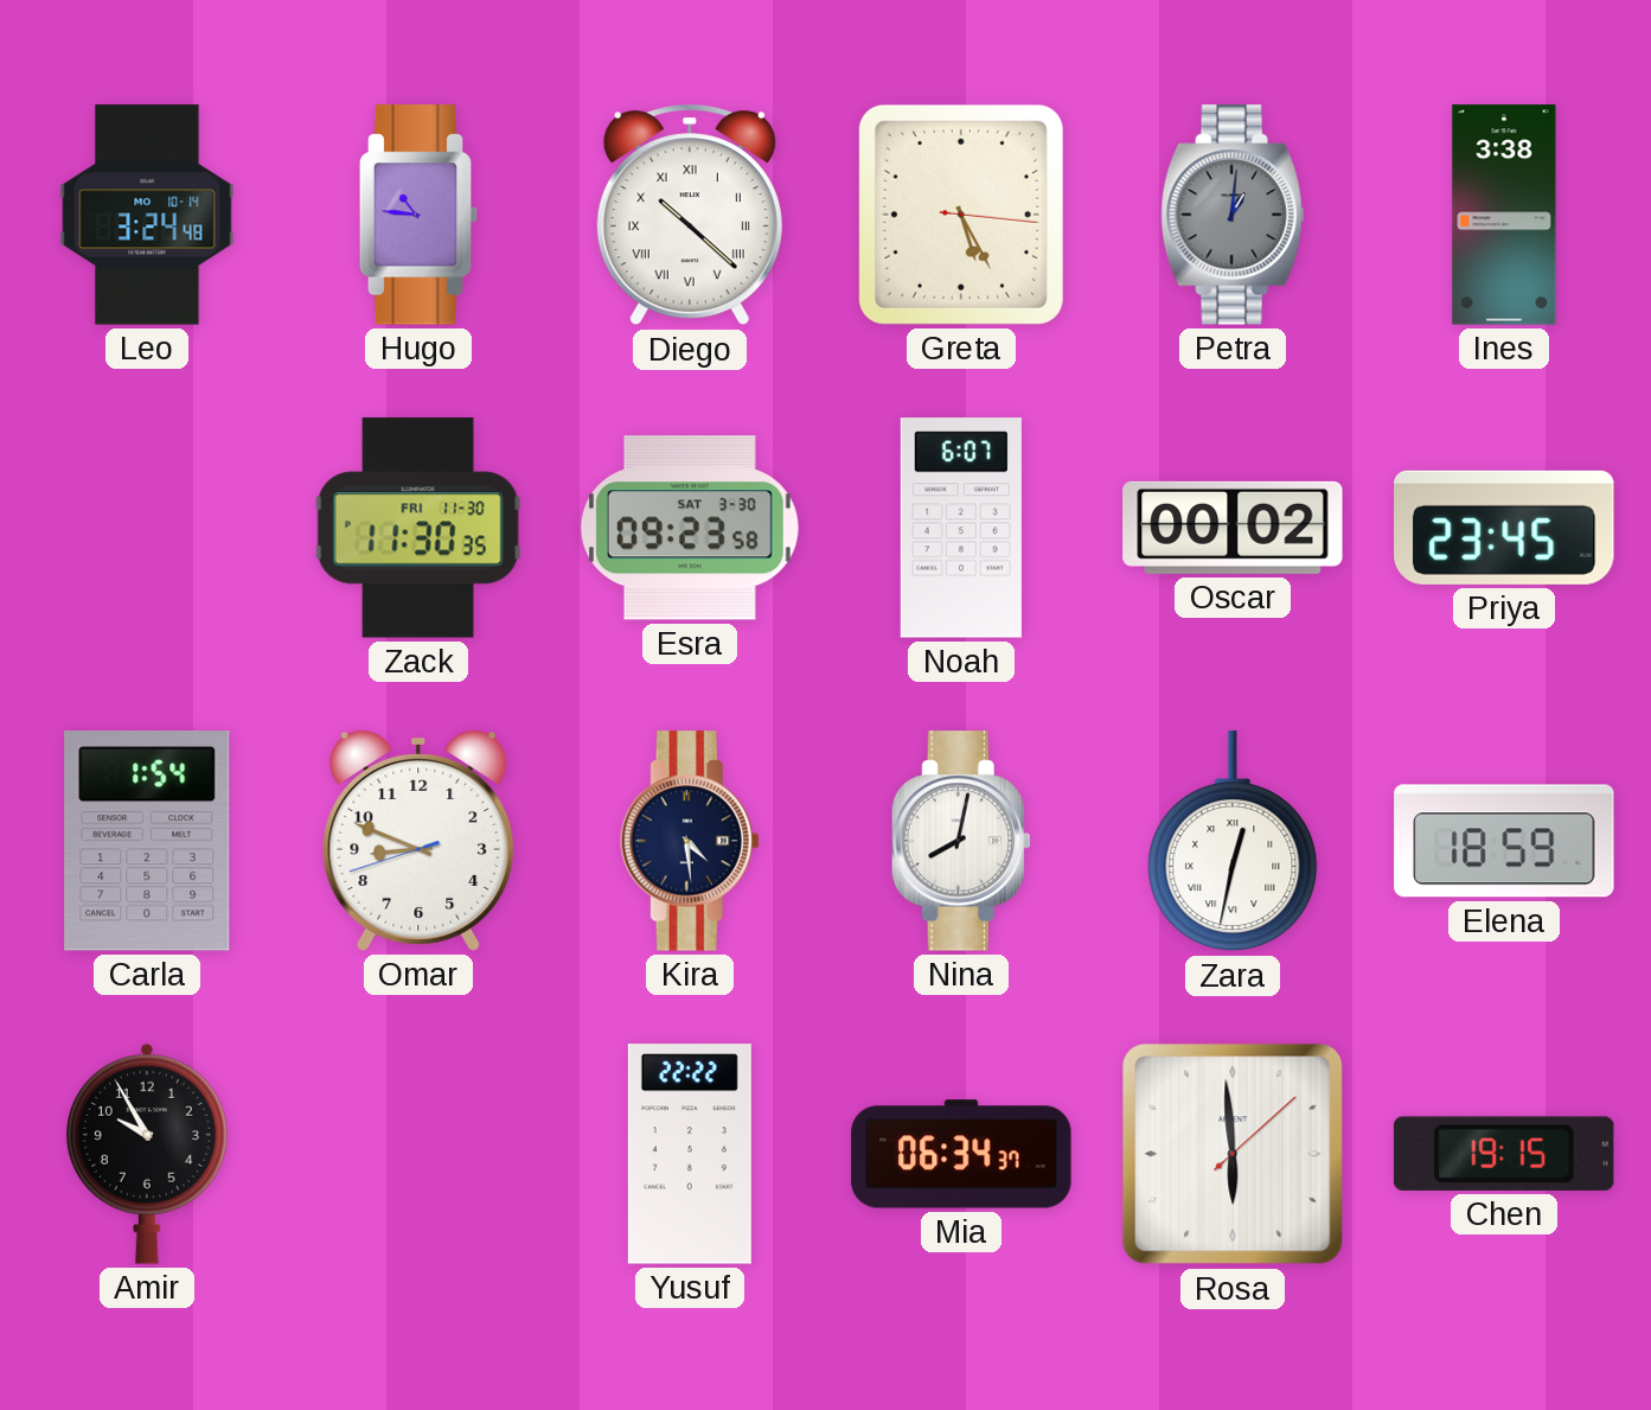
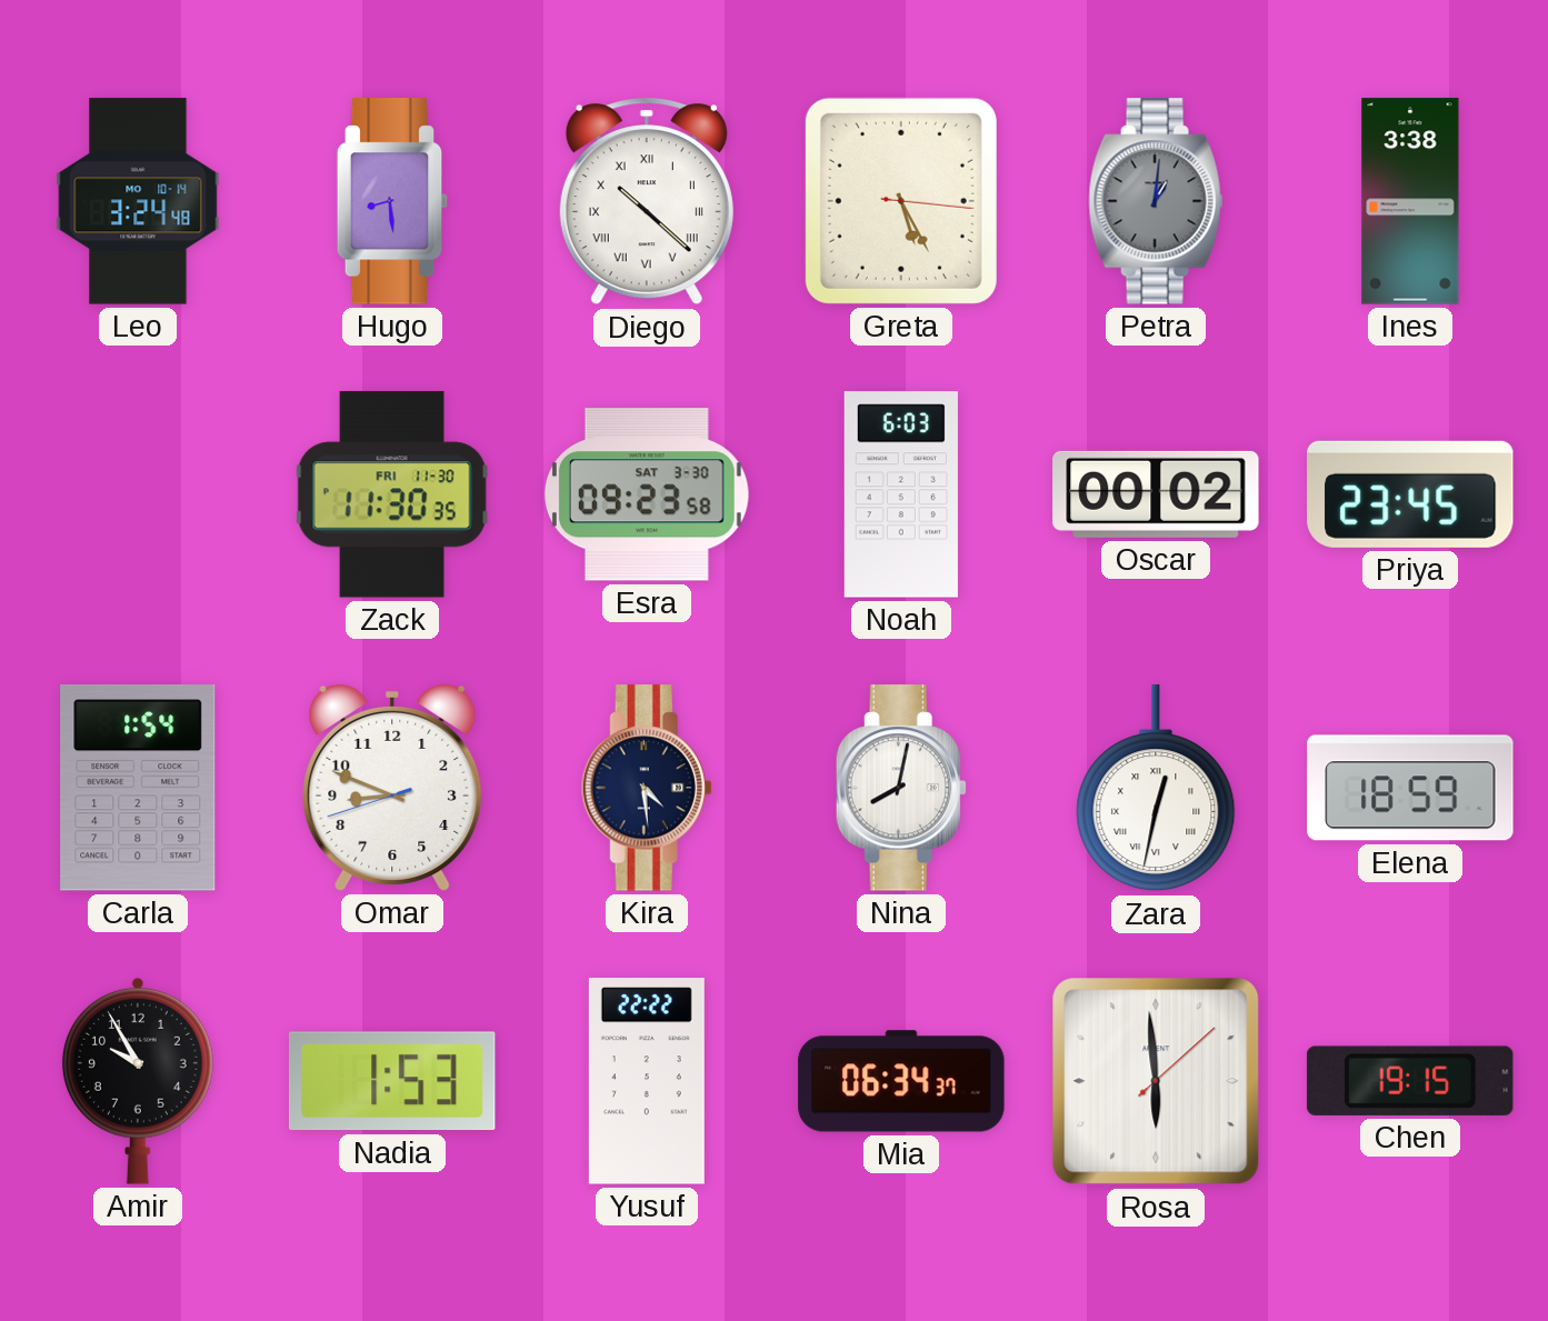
Hugo: 10:46 -> 8:29 (392, 201)
Noah: 6:07 -> 6:03 (901, 494)
Nadia: none -> 1:53 (392, 1081)
